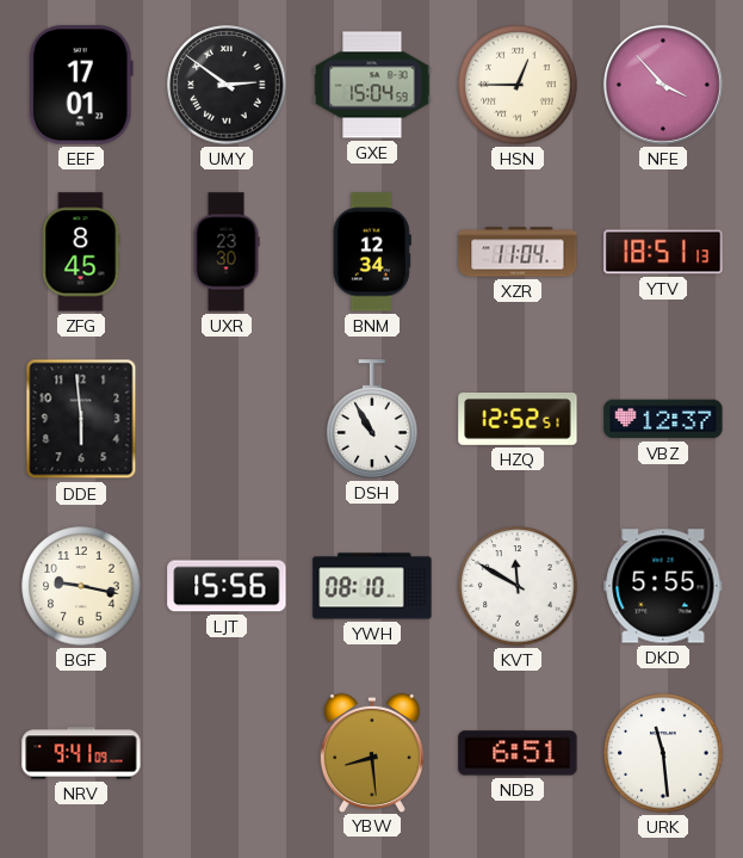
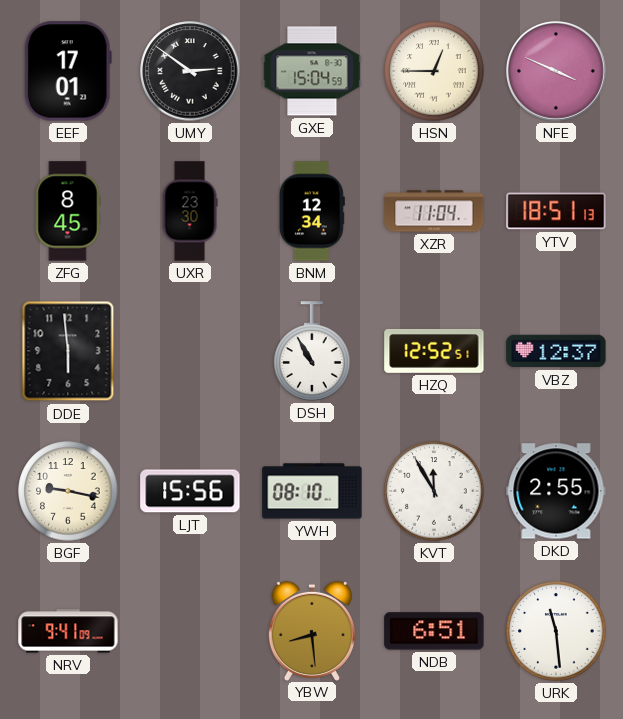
NFE: 3:53 -> 3:49 (556, 71)
KVT: 11:50 -> 11:55 (434, 491)
DKD: 5:55 -> 2:55 (556, 491)
